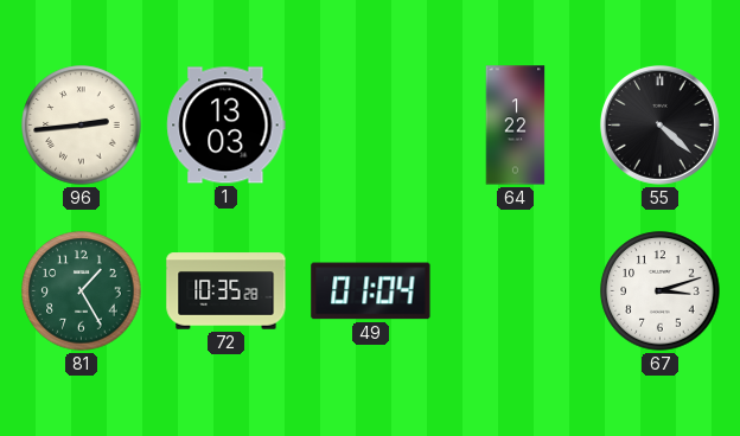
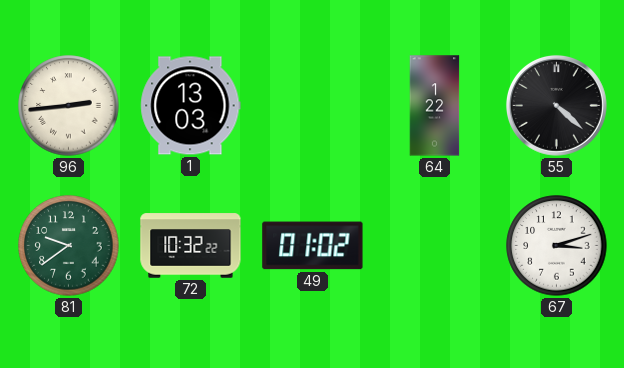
81: 1:25 -> 9:39 (69, 246)
72: 10:35 -> 10:32 (191, 246)
49: 01:04 -> 01:02 (313, 246)
